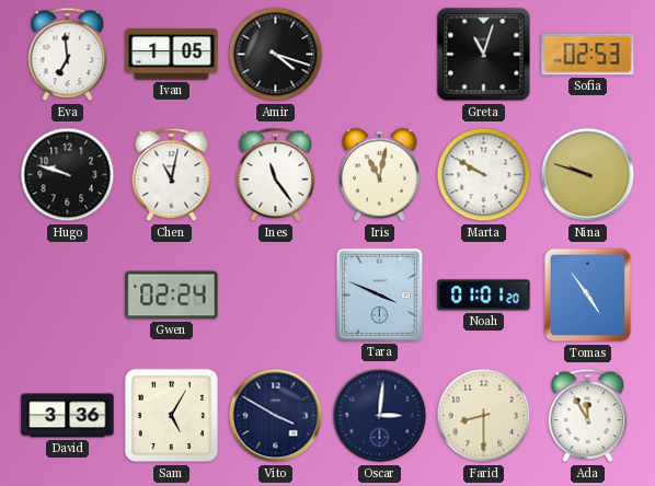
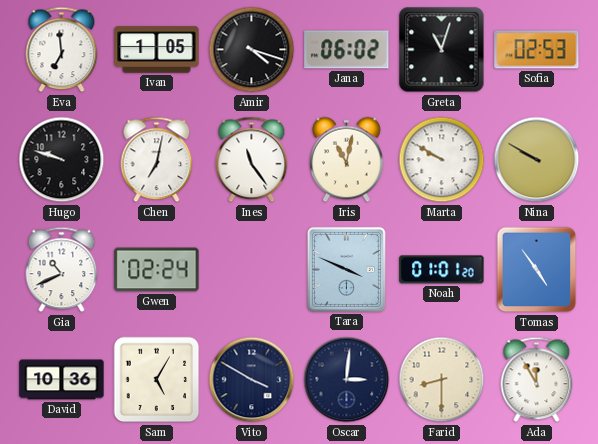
Jana: none -> 06:02 (347, 50)
Chen: 11:02 -> 7:02 (157, 160)
Nina: 9:48 -> 9:50 (537, 160)
Gia: none -> 10:41 (62, 270)
David: 3:36 -> 10:36 (62, 380)
